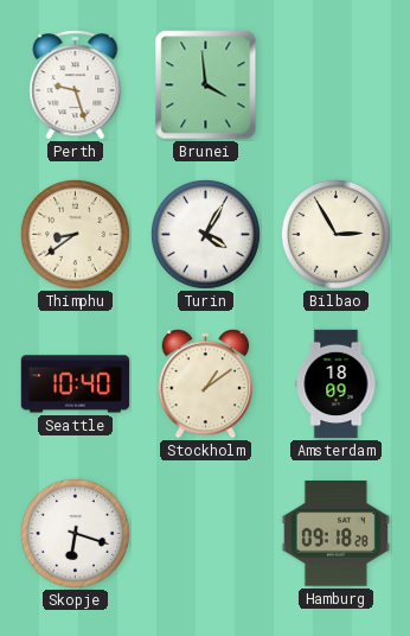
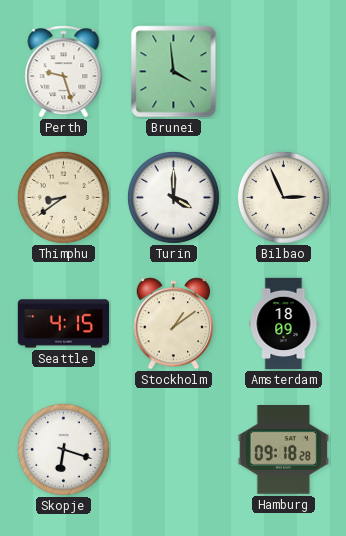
Turin: 4:05 -> 4:00 (173, 197)
Bilbao: 2:55 -> 2:56 (283, 197)
Seattle: 10:40 -> 4:15 (64, 324)
